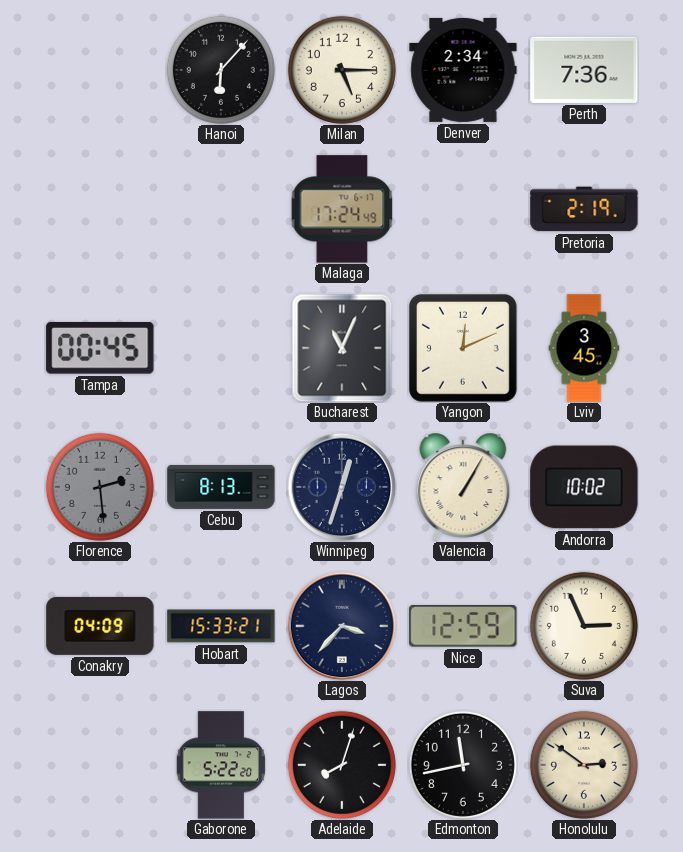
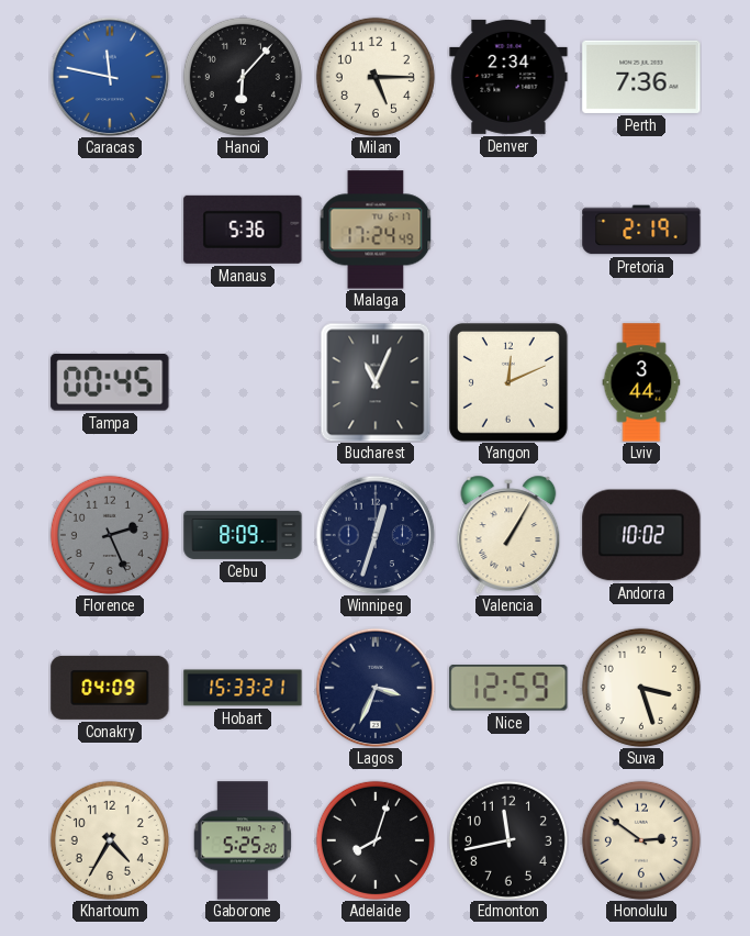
Caracas: none -> 11:47 (110, 77)
Manaus: none -> 5:36 (243, 230)
Lviv: 3:45 -> 3:44 (641, 382)
Florence: 2:29 -> 2:26 (110, 535)
Cebu: 8:13 -> 8:09 (243, 535)
Lagos: 3:37 -> 3:34 (376, 688)
Suva: 2:56 -> 3:27 (641, 688)
Khartoum: none -> 4:35 (110, 840)
Gaborone: 5:22 -> 5:25 (243, 840)
